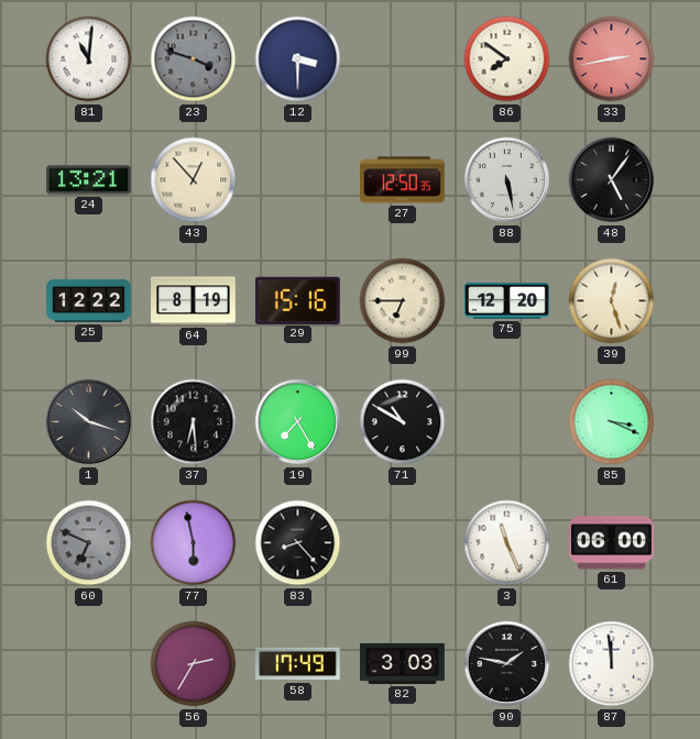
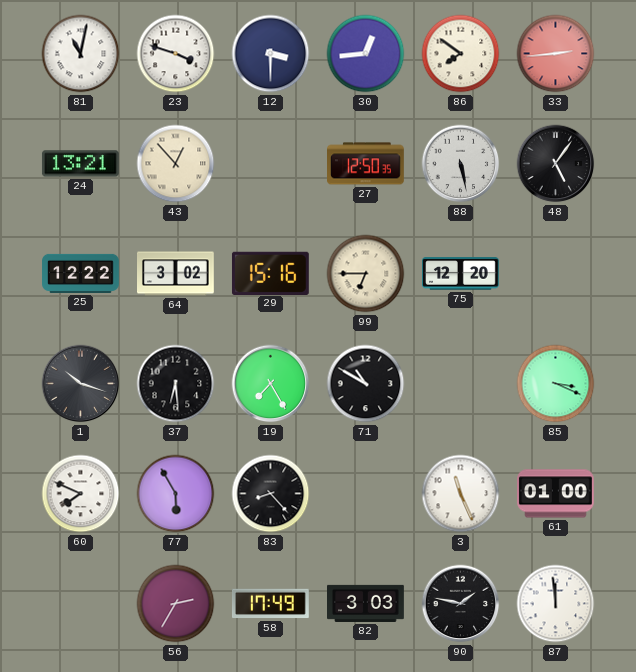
81: 11:01 -> 11:02 (81, 54)
23 dial: grey -> white (176, 54)
30: none -> 12:44 (366, 54)
33: 2:43 -> 2:44 (556, 54)
64: 8:19 -> 3:02 (176, 274)
39: 12:27 -> none (612, 301)
60: 6:49 -> 7:49 (81, 494)
60 dial: grey -> white (81, 494)
77: 5:58 -> 5:55 (176, 494)
61: 06:00 -> 01:00 (556, 494)
